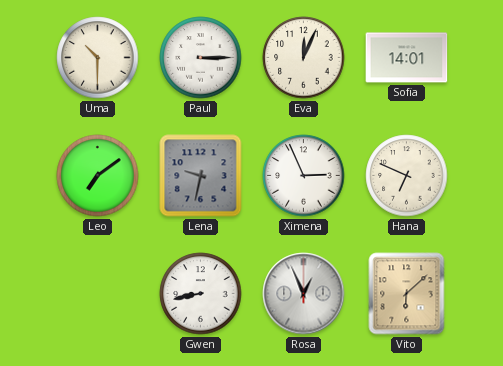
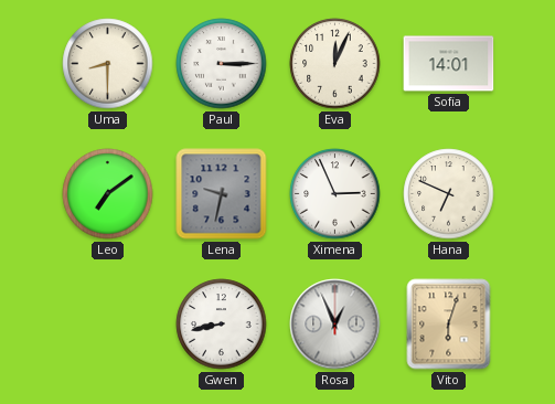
Uma: 10:30 -> 8:30 (108, 64)
Vito: 6:08 -> 6:03 (449, 325)
